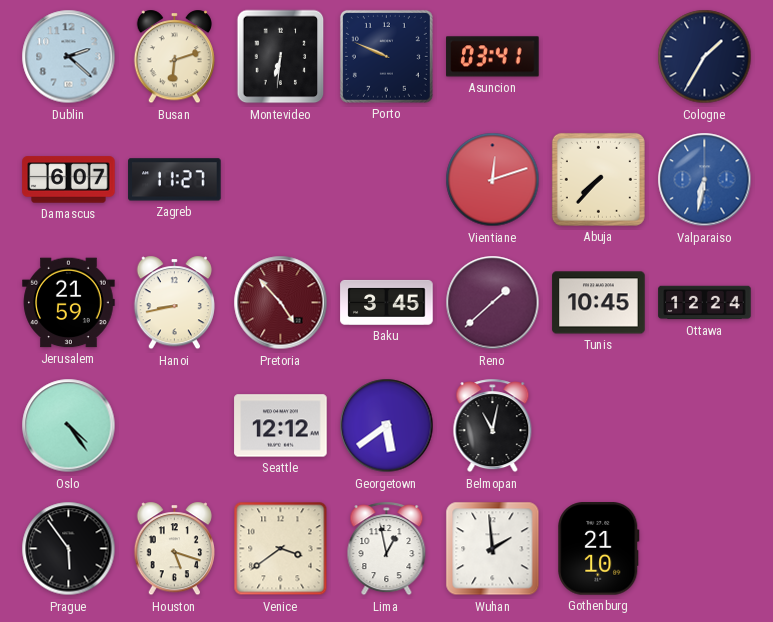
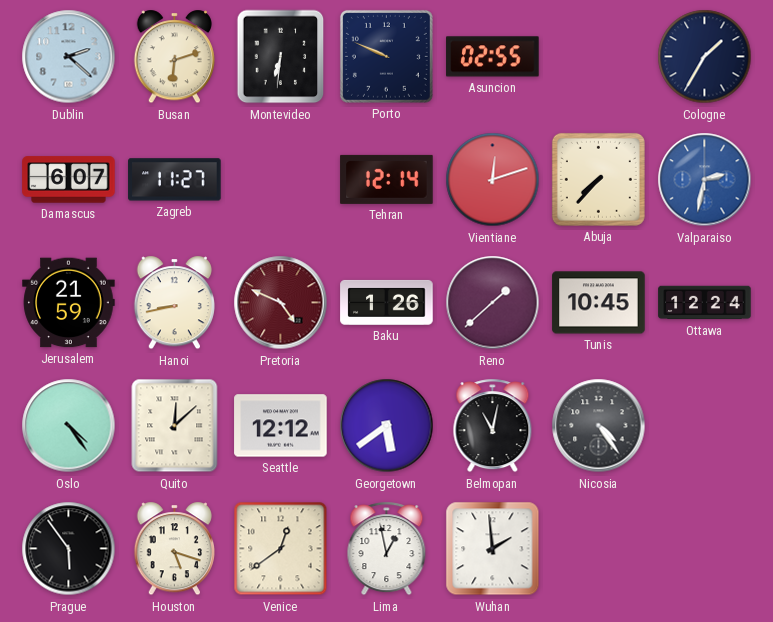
Asuncion: 03:41 -> 02:55 (493, 57)
Tehran: none -> 12:14 (387, 179)
Valparaiso: 6:32 -> 2:32 (705, 180)
Pretoria: 4:53 -> 4:49 (281, 303)
Baku: 3:45 -> 1:26 (387, 302)
Quito: none -> 12:08 (175, 426)
Nicosia: none -> 4:24 (599, 426)
Venice: 3:39 -> 12:39 (281, 549)
Gothenburg: 21:10 -> none (599, 549)
